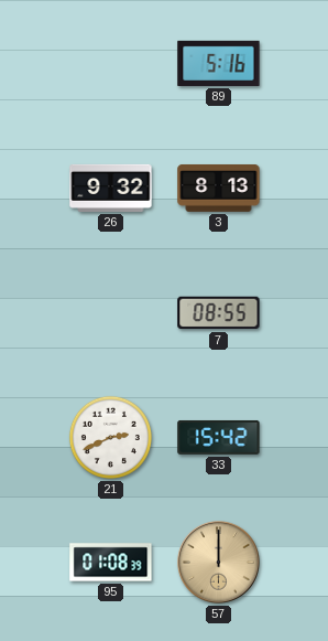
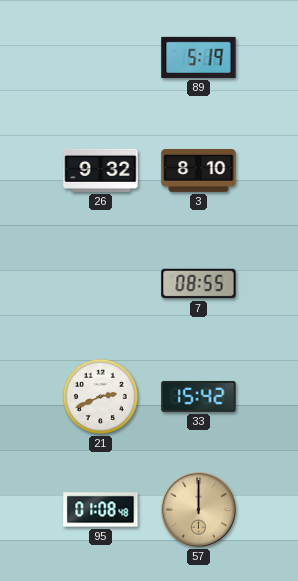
89: 5:16 -> 5:19 (199, 57)
3: 8:13 -> 8:10 (199, 170)
95: 01:08:39 -> 01:08:48 (101, 510)
